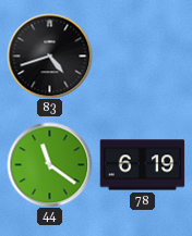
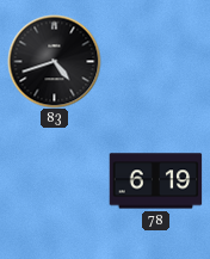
44: 11:21 -> none (49, 164)
